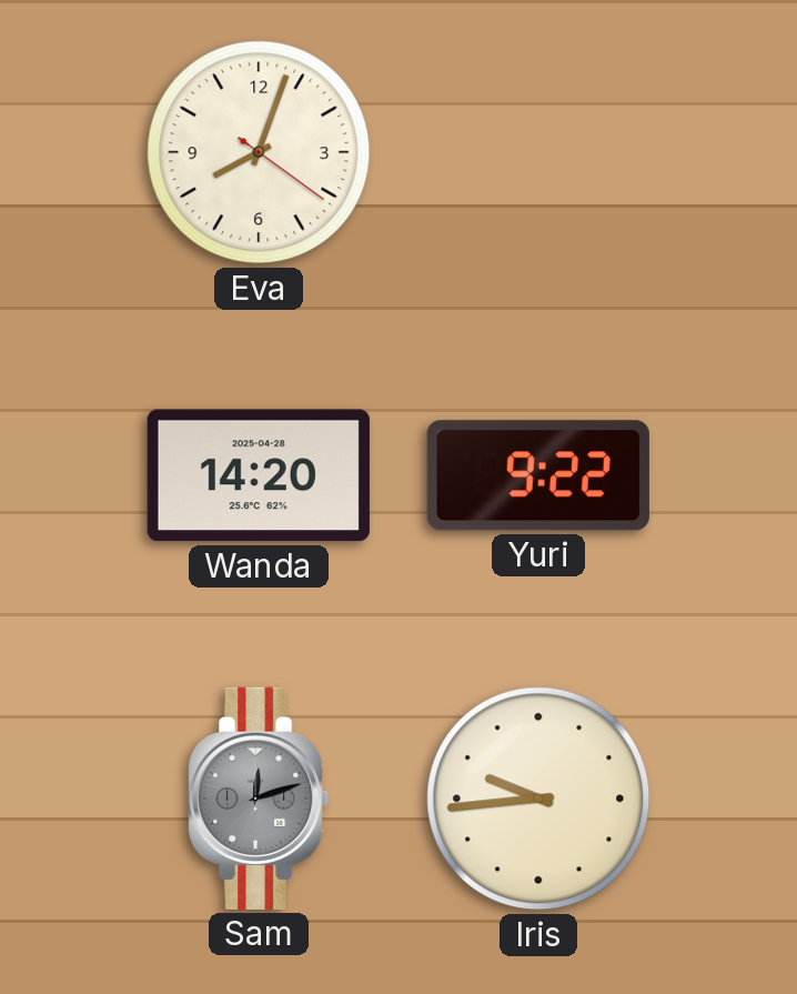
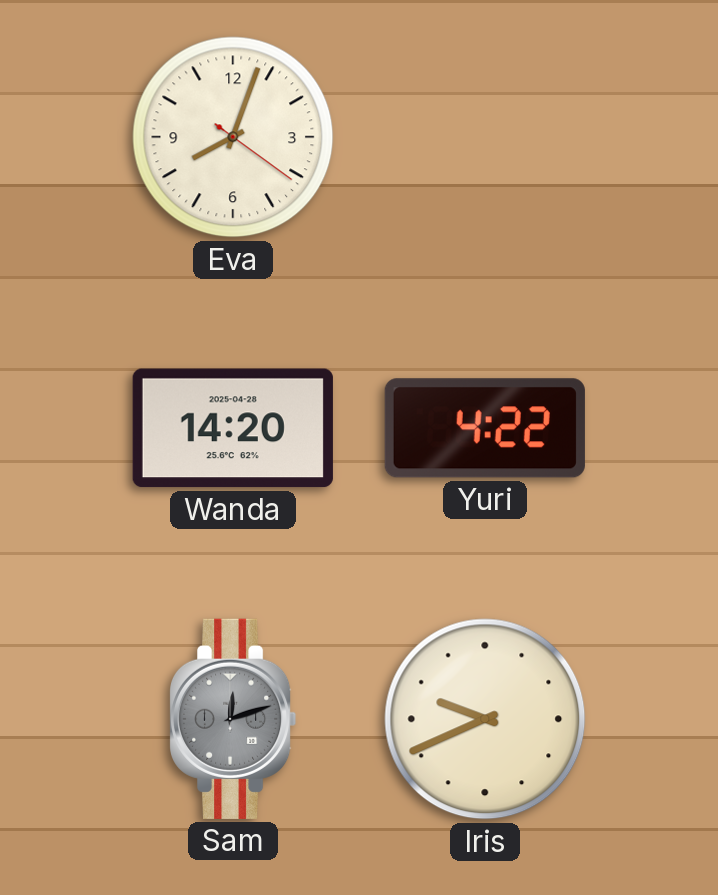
Yuri: 9:22 -> 4:22 (485, 428)
Iris: 9:44 -> 9:41 (485, 719)
